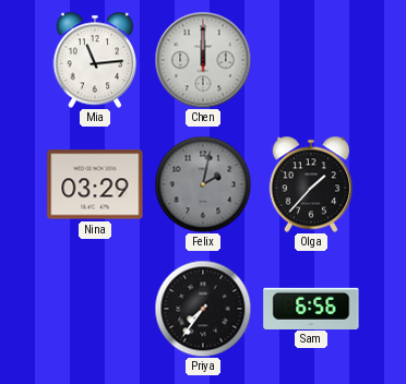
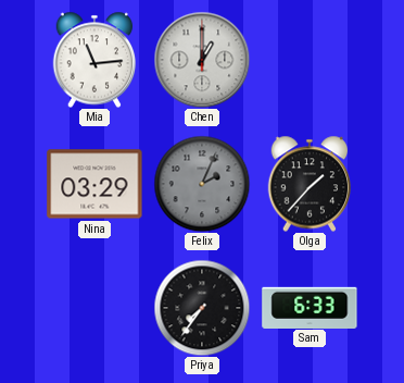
Chen: 12:00 -> 1:00 (202, 60)
Felix: 2:02 -> 2:04 (202, 184)
Sam: 6:56 -> 6:33 (310, 307)
